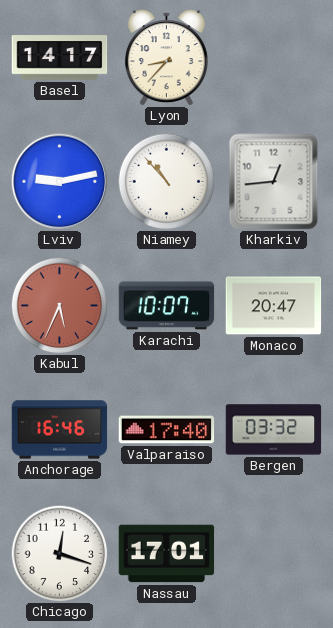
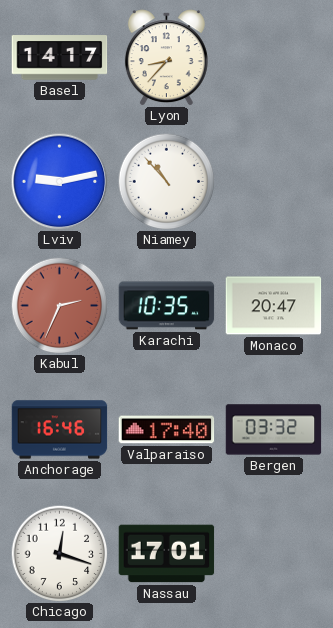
Kharkiv: 12:44 -> none (274, 182)
Kabul: 5:34 -> 2:34 (59, 305)
Karachi: 10:07 -> 10:35 (167, 306)
